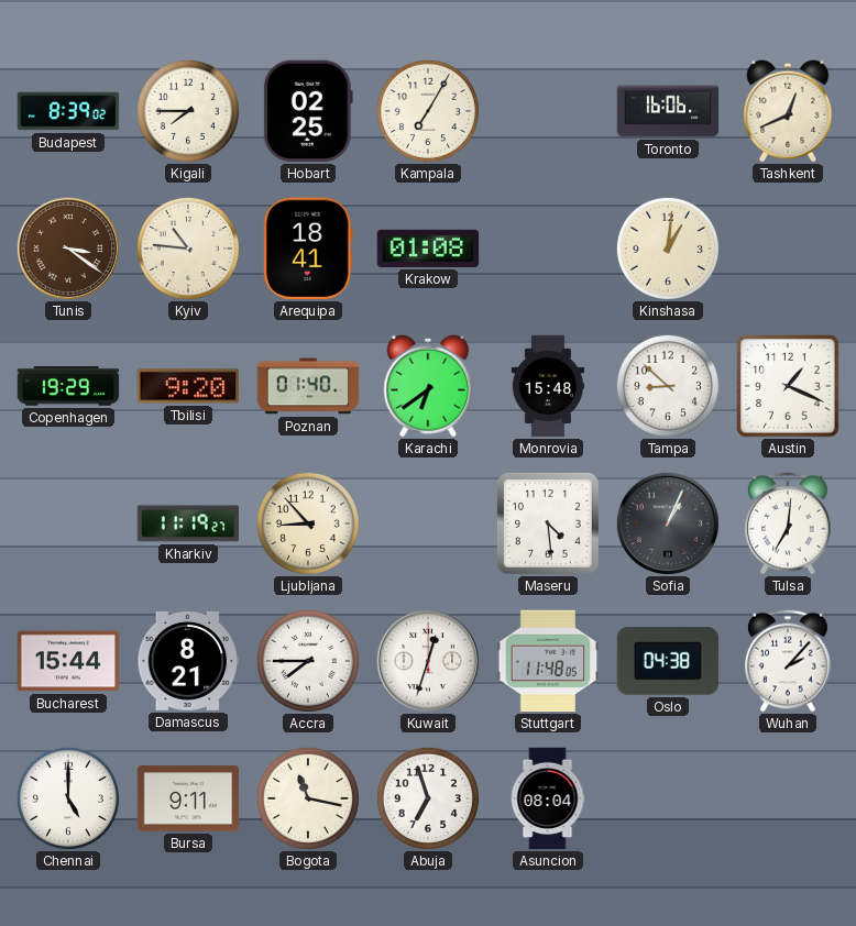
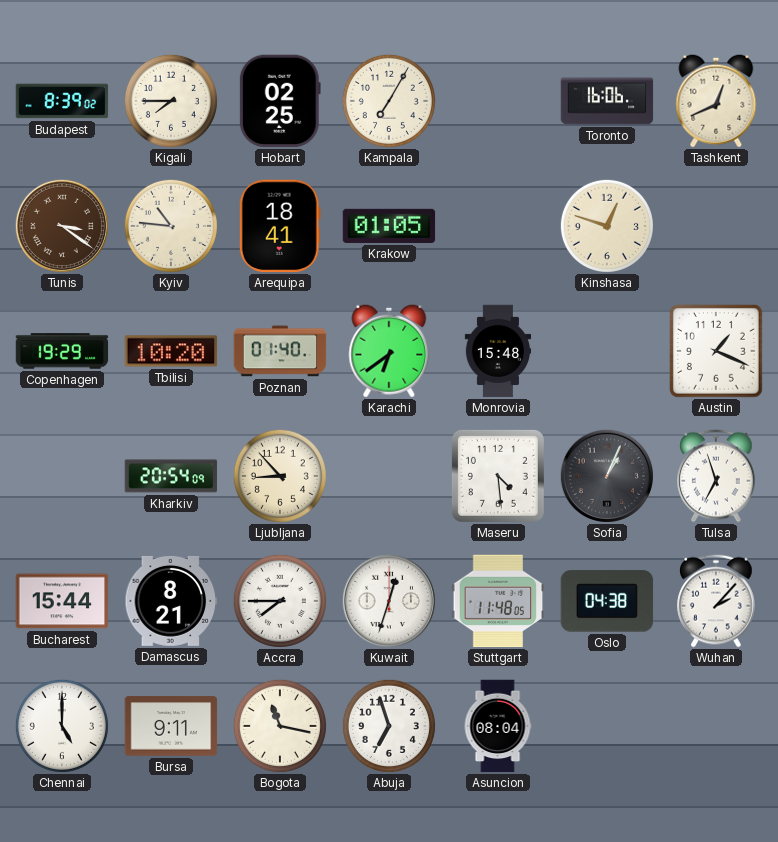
Krakow: 01:08 -> 01:05 (389, 226)
Kinshasa: 1:01 -> 12:48 (607, 226)
Tbilisi: 9:20 -> 10:20 (171, 351)
Tampa: 8:52 -> none (668, 386)
Kharkiv: 11:19 -> 20:54 (171, 476)
Tulsa: 7:01 -> 6:57 (716, 476)
